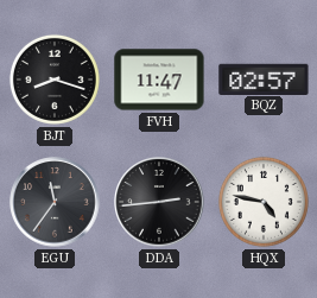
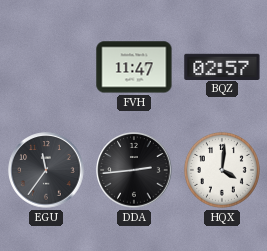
BJT: 8:18 -> none (55, 80)
HQX: 4:47 -> 4:01 (222, 170)
